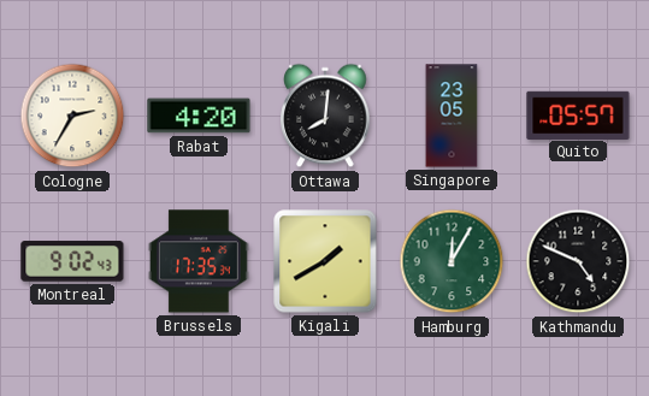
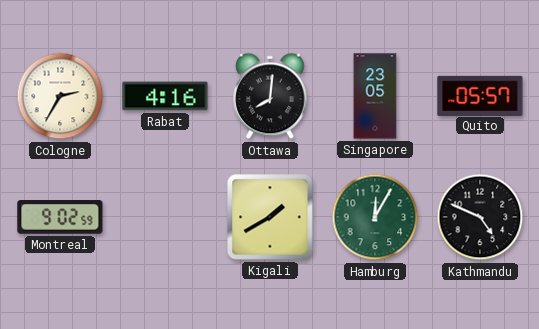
Rabat: 4:20 -> 4:16 (165, 96)
Montreal: 9:02:43 -> 9:02:59 (60, 217)
Brussels: 17:35 -> none (199, 261)
